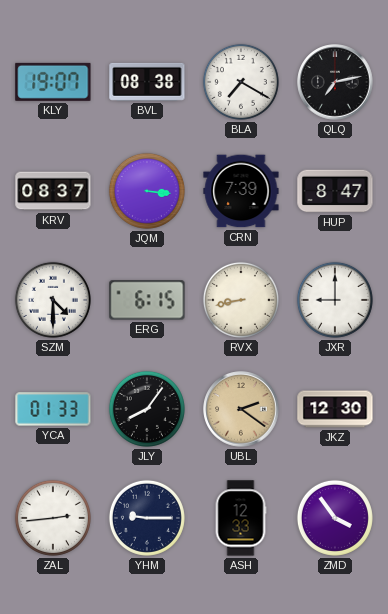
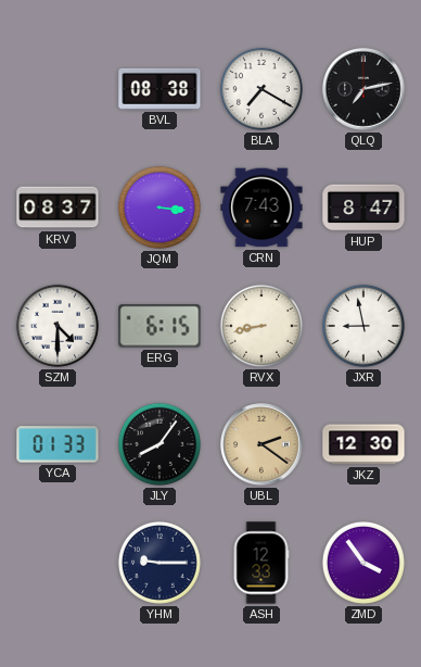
KLY: 19:07 -> none (53, 82)
CRN: 7:39 -> 7:43 (261, 207)
JXR: 9:00 -> 8:58 (363, 326)
ZAL: 2:44 -> none (53, 518)
